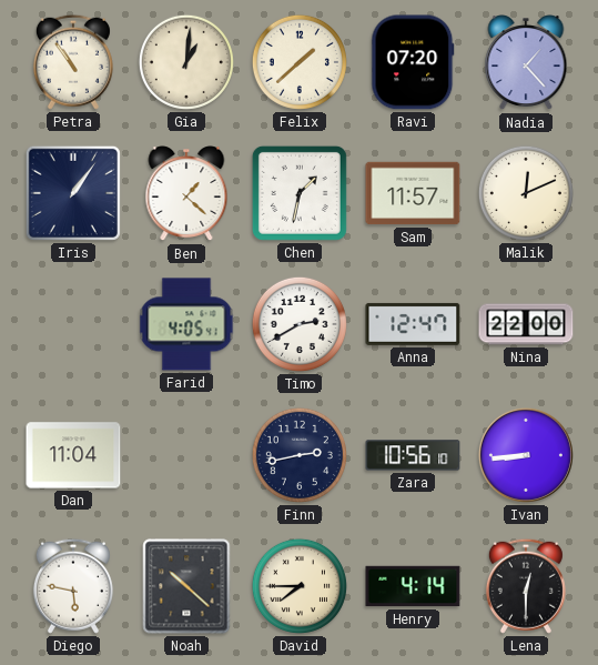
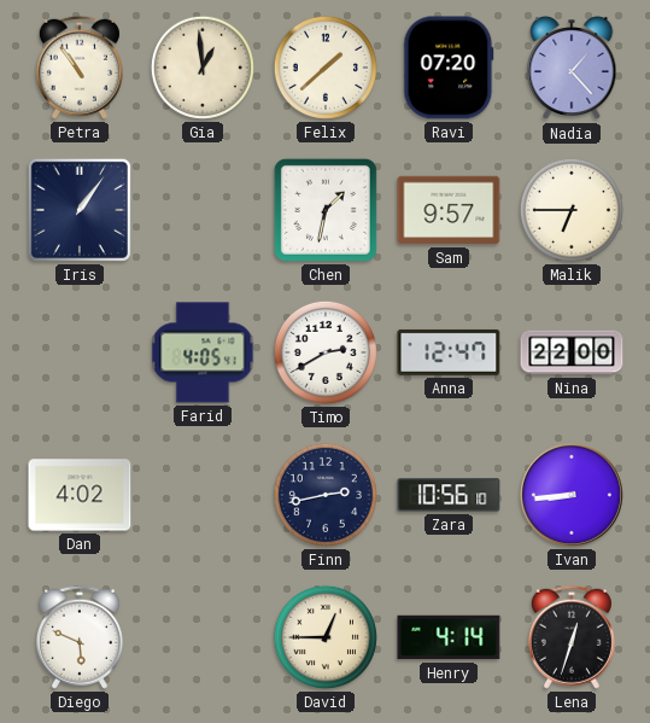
Gia: 1:01 -> 12:59 (203, 68)
Ben: 1:22 -> none (186, 194)
Sam: 11:57 -> 9:57 (449, 210)
Malik: 12:11 -> 6:45 (572, 210)
Dan: 11:04 -> 4:02 (80, 495)
Diego: 5:47 -> 5:49 (80, 637)
Noah: 10:22 -> none (186, 586)
David: 7:45 -> 12:45 (326, 637)
Lena: 12:30 -> 12:33 (572, 637)
